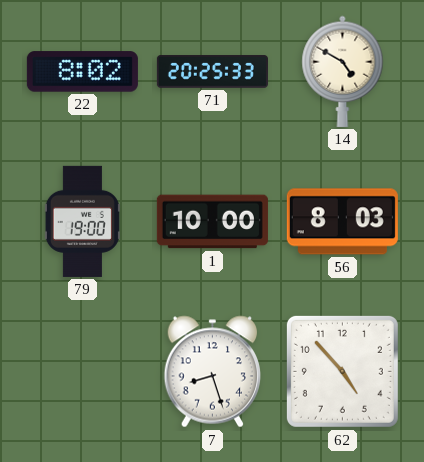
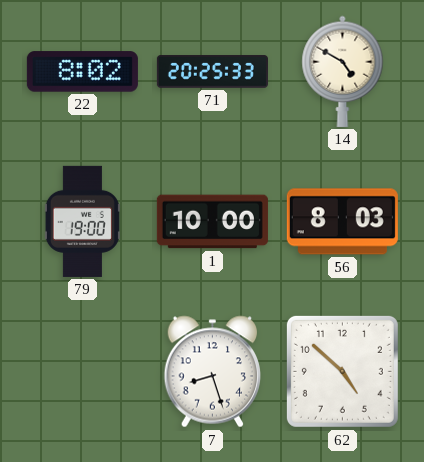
62: 4:53 -> 4:52 (342, 371)
